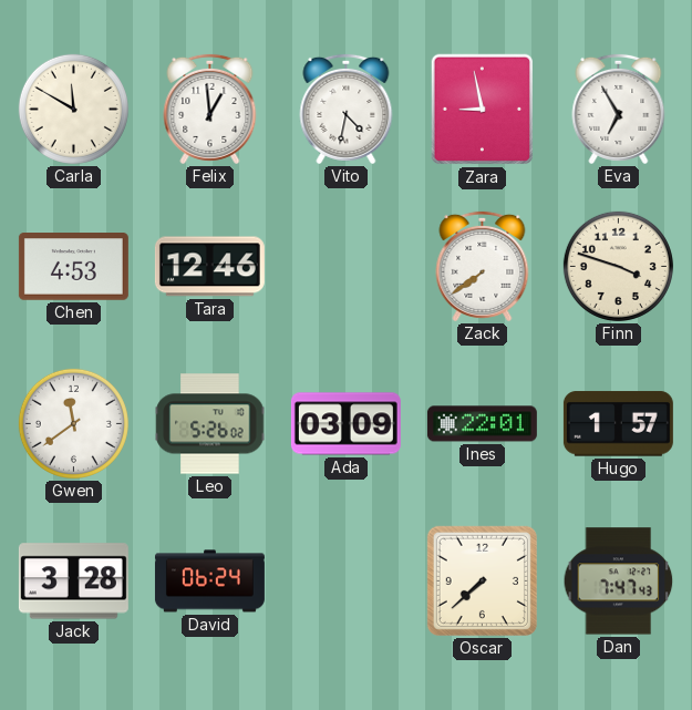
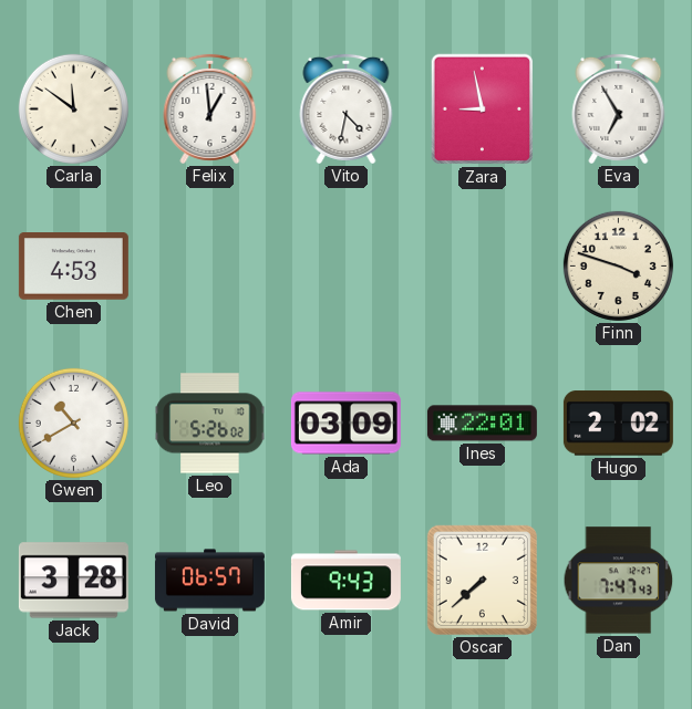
Carla: 11:50 -> 11:51 (73, 108)
Tara: 12:46 -> none (209, 267)
Zack: 7:39 -> none (483, 266)
Gwen: 11:39 -> 10:40 (73, 423)
Hugo: 1:57 -> 2:02 (618, 424)
David: 06:24 -> 06:57 (209, 581)
Amir: none -> 9:43 (345, 581)
